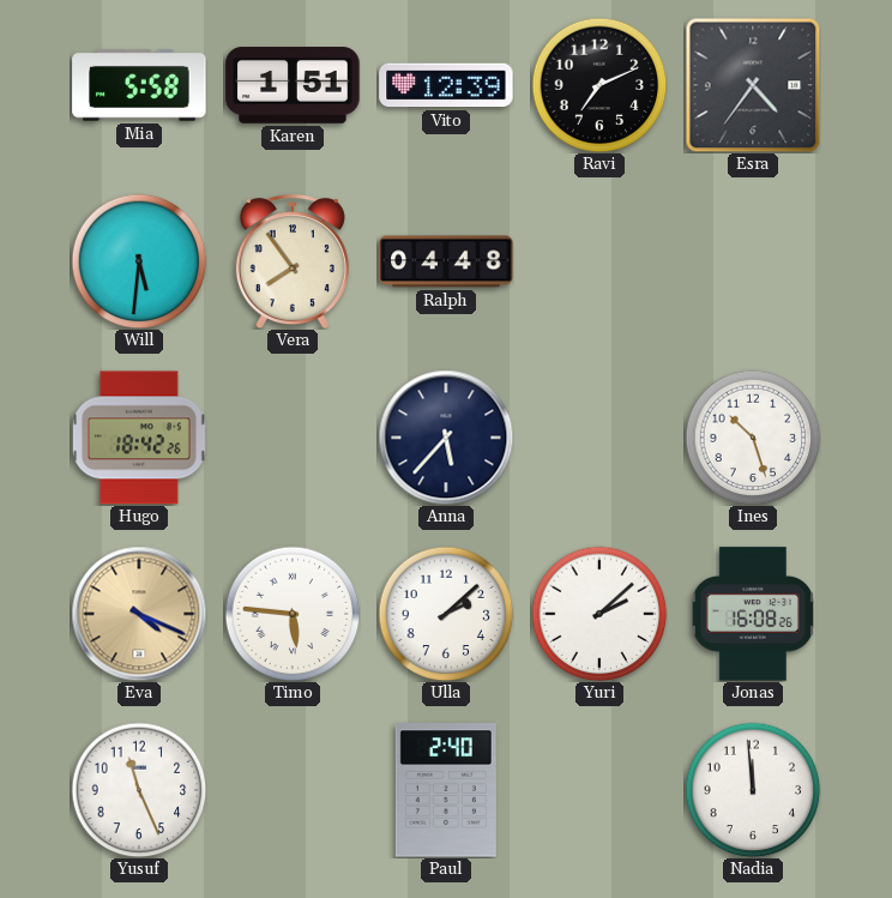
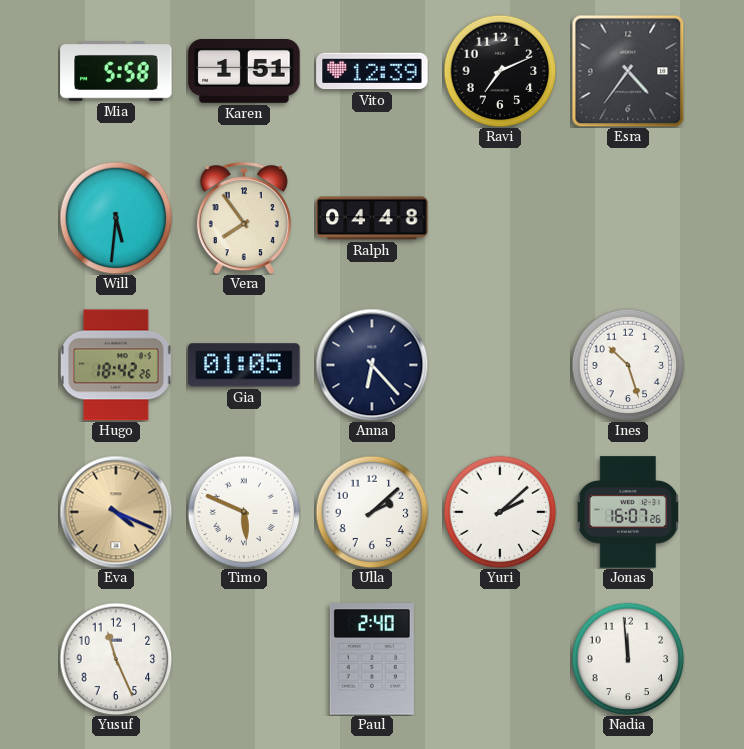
Gia: none -> 01:05 (244, 365)
Anna: 5:37 -> 6:23 (372, 365)
Timo: 5:46 -> 5:49 (244, 512)
Jonas: 16:08 -> 16:07 (627, 512)
